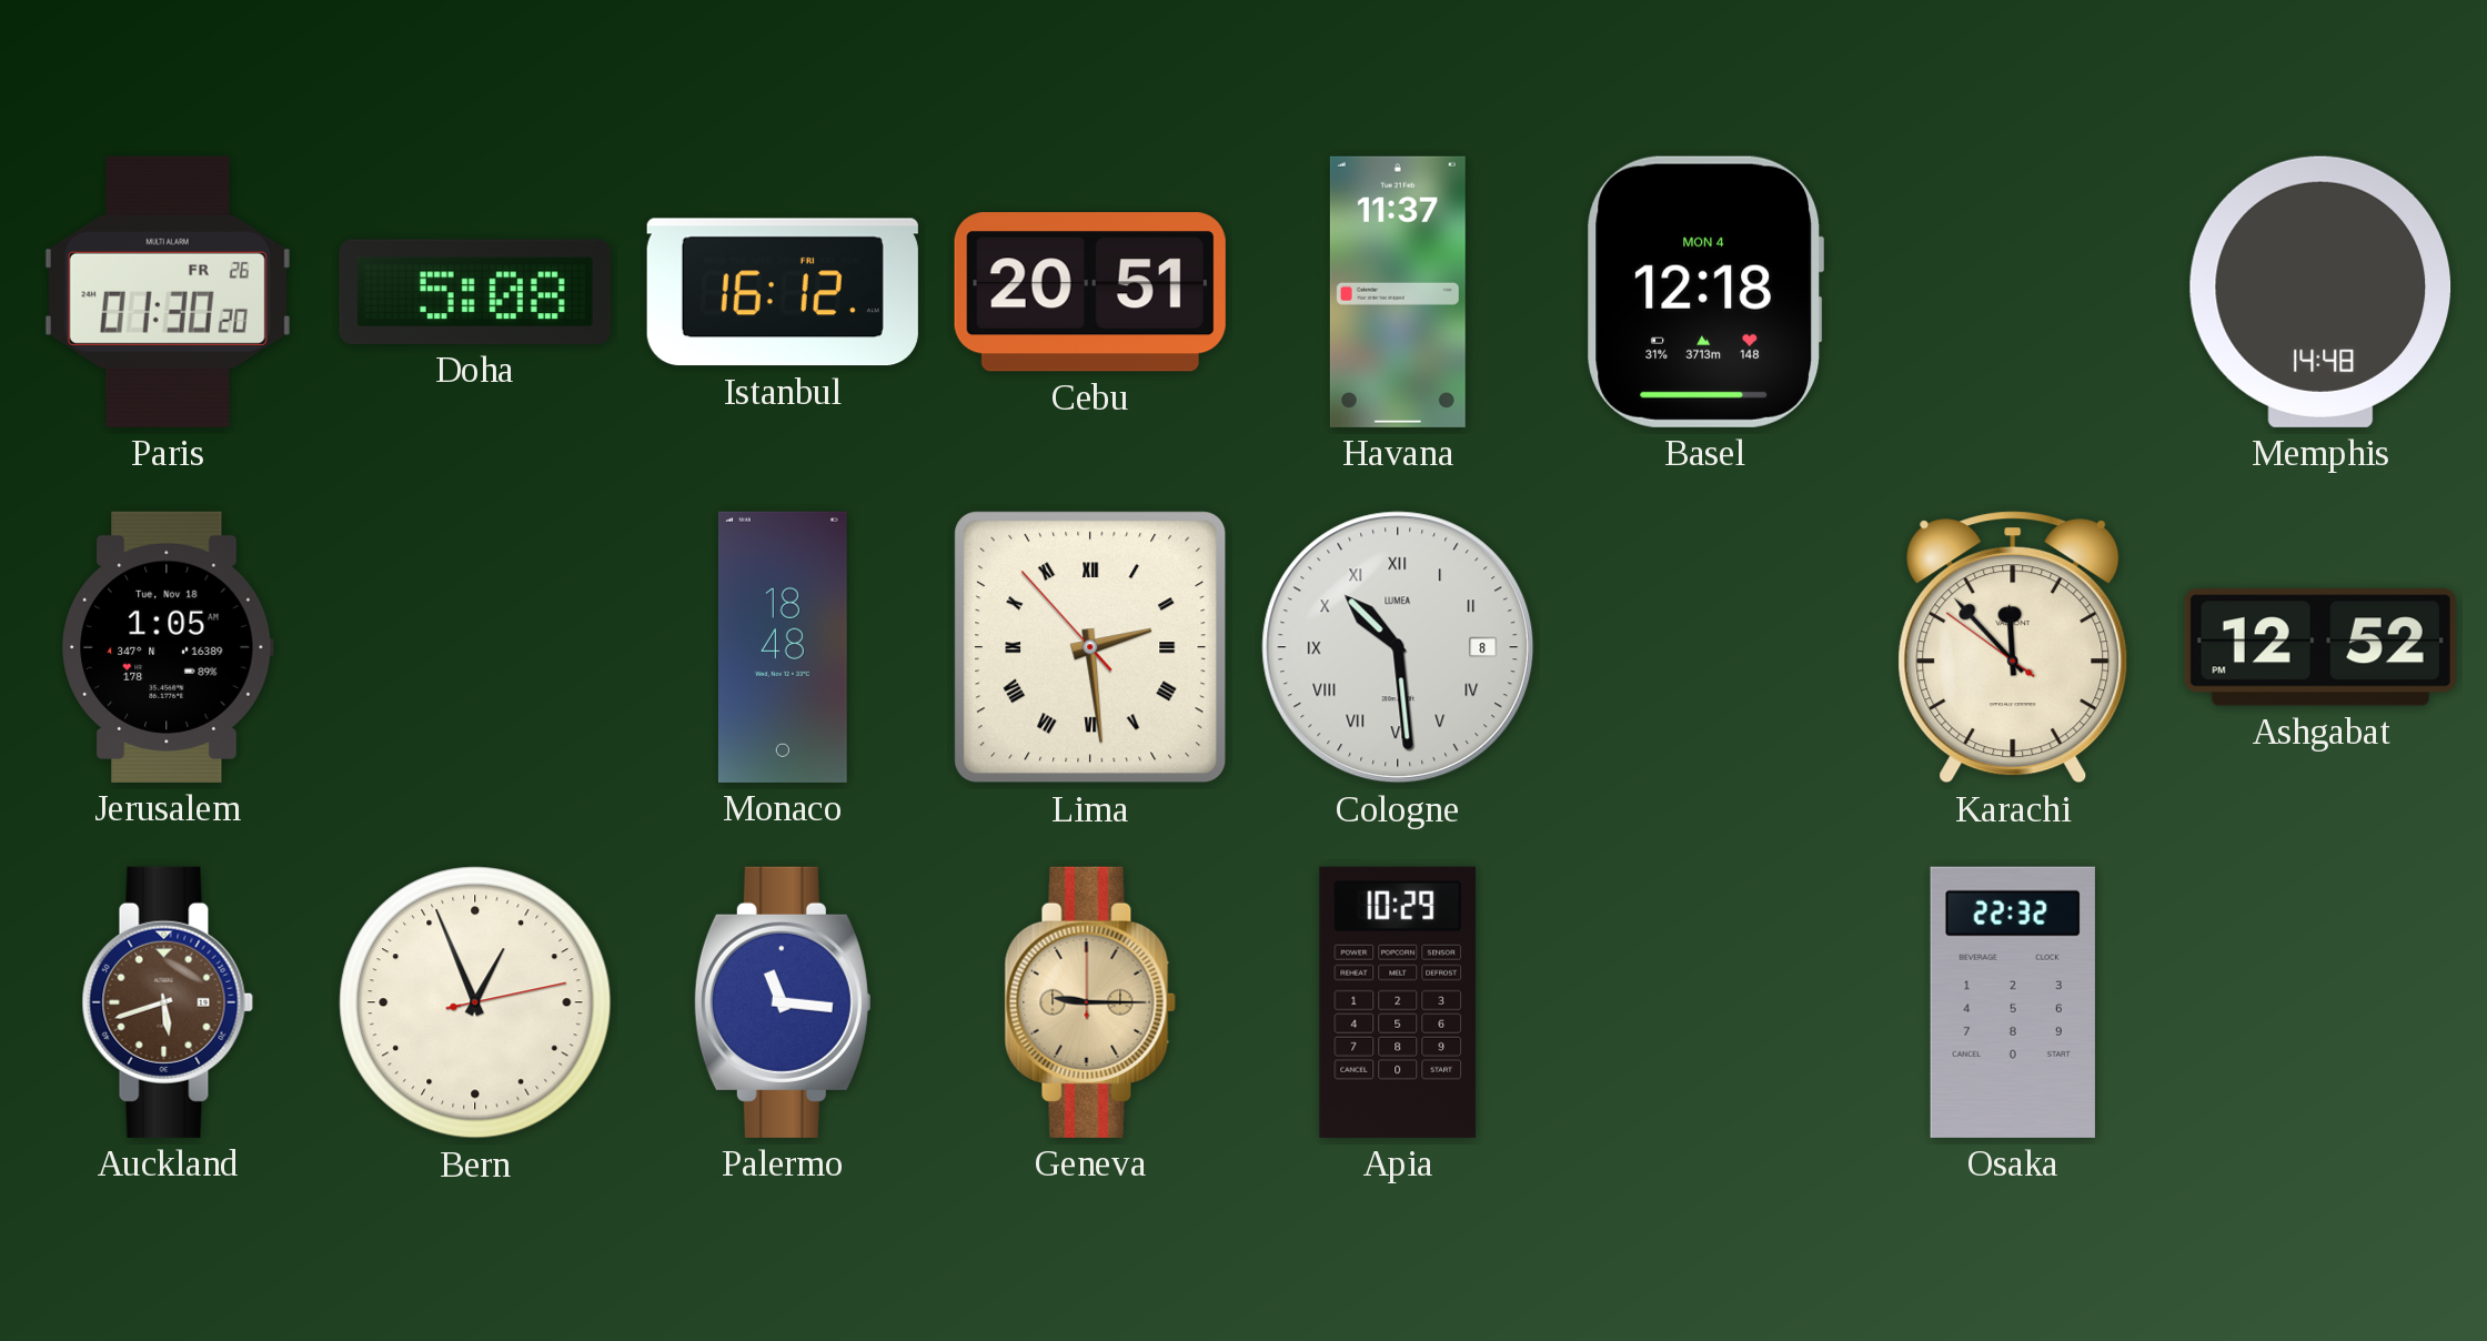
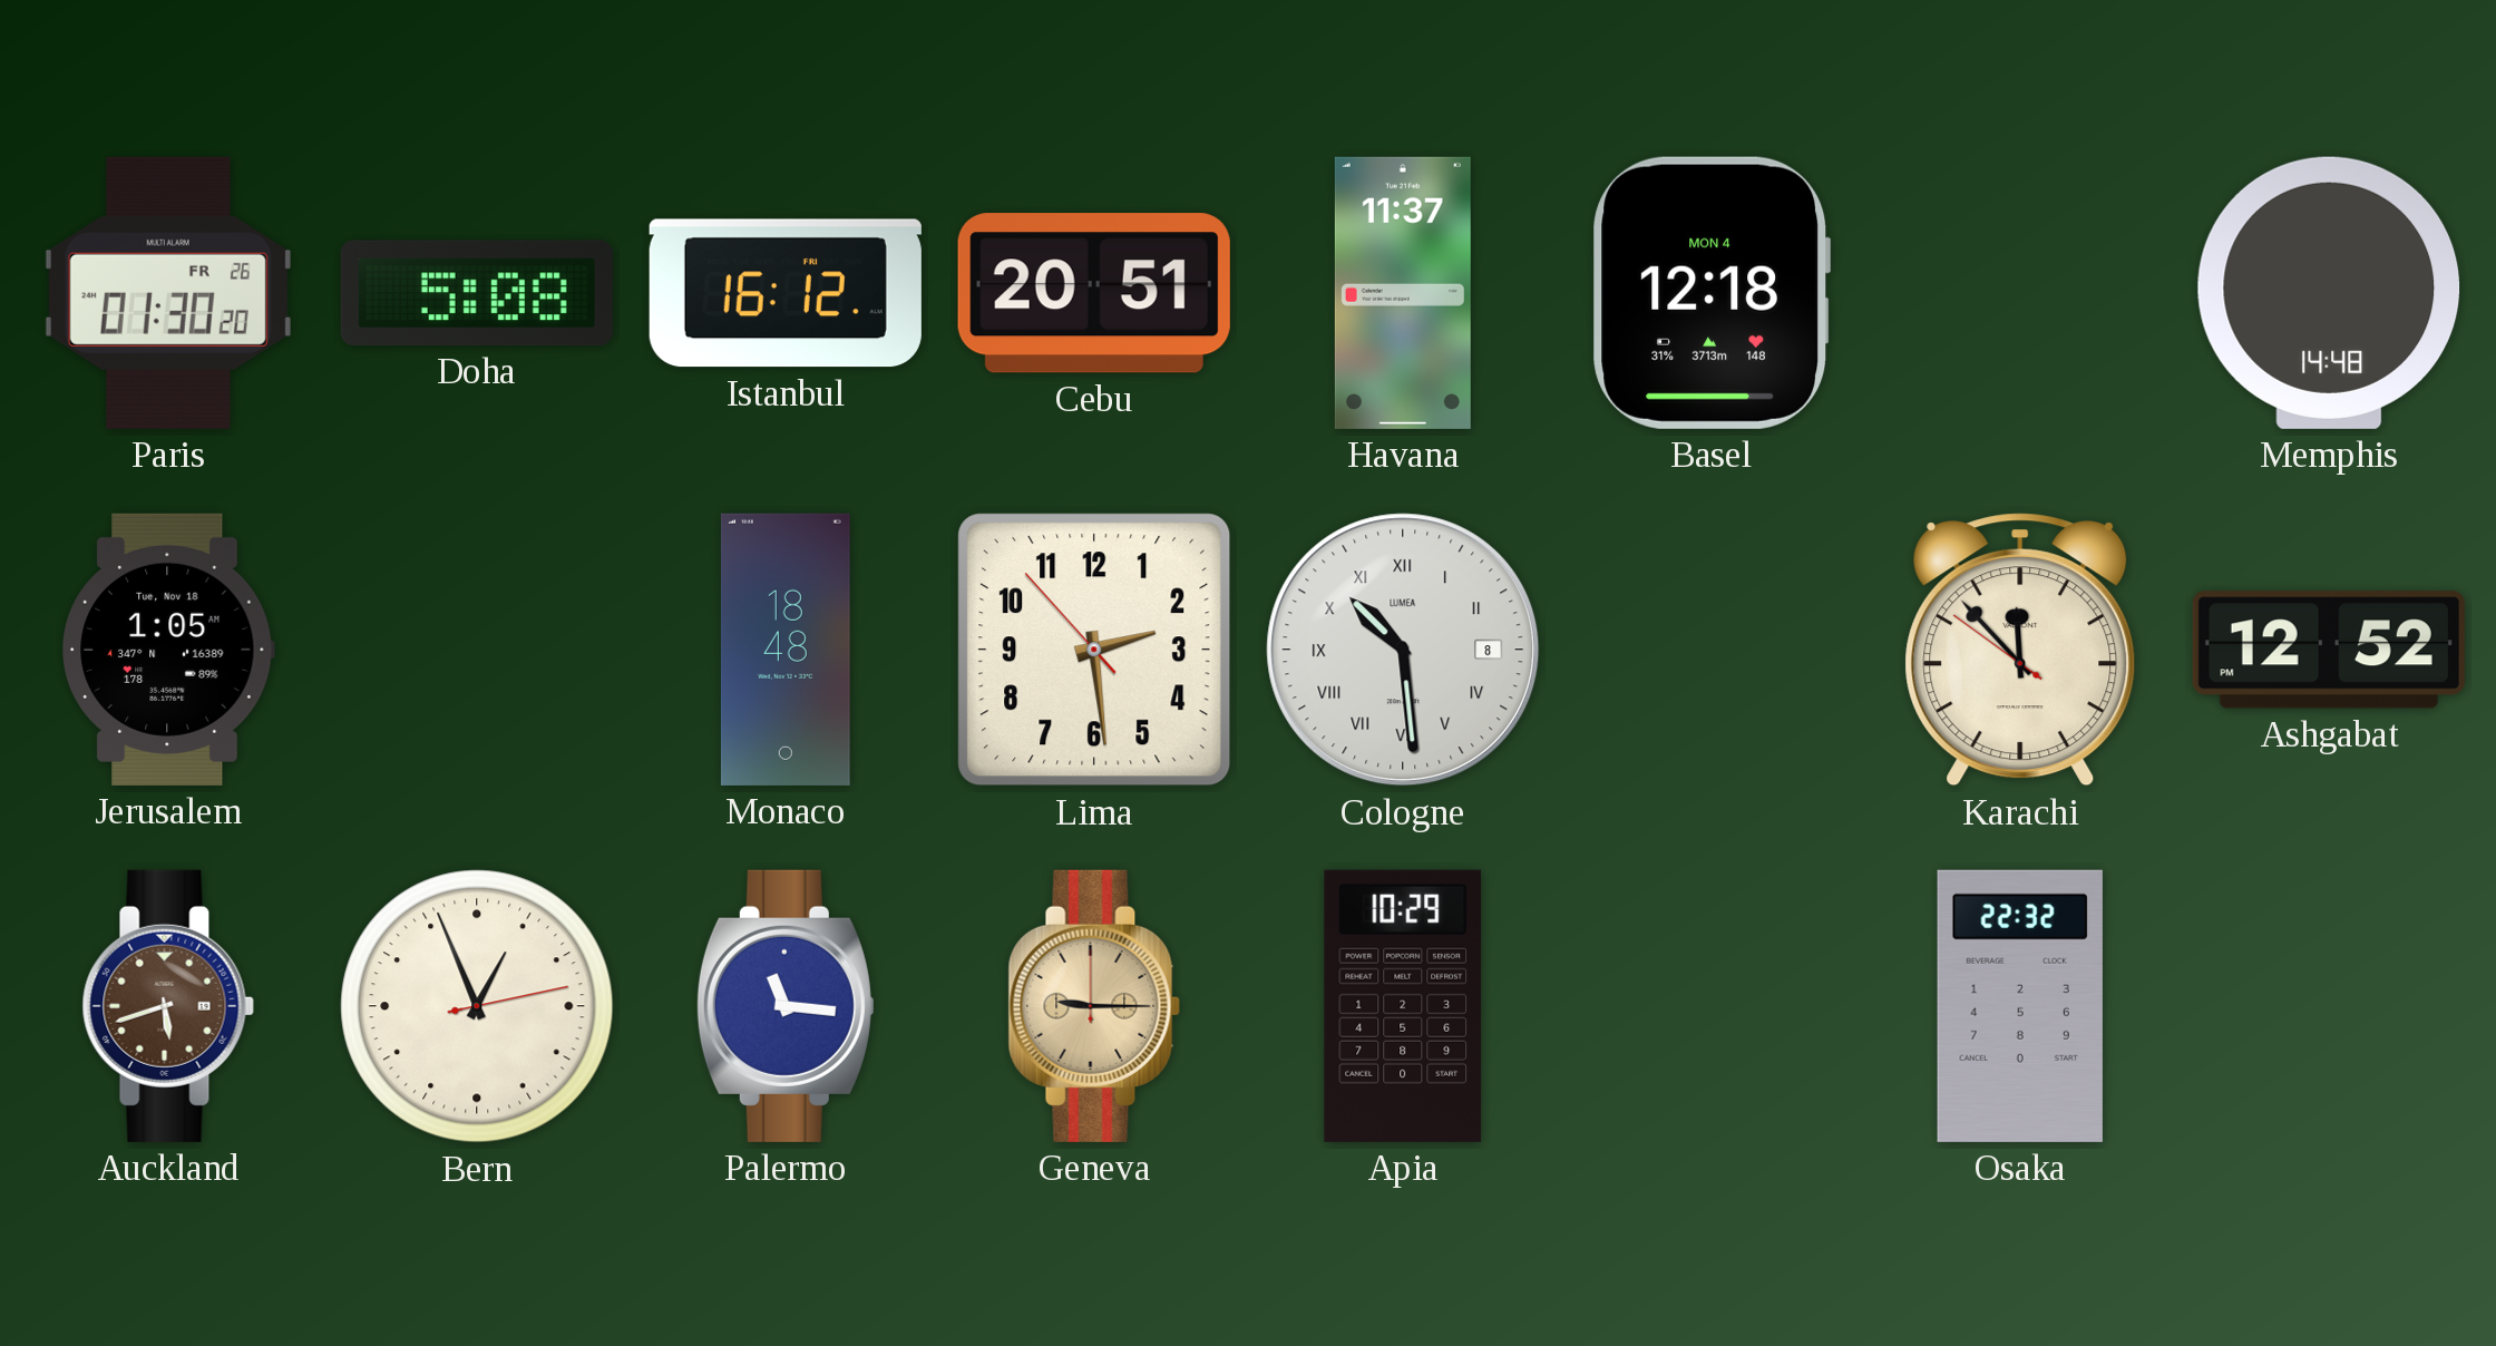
Lima numerals: Roman -> Arabic (1094, 650)
